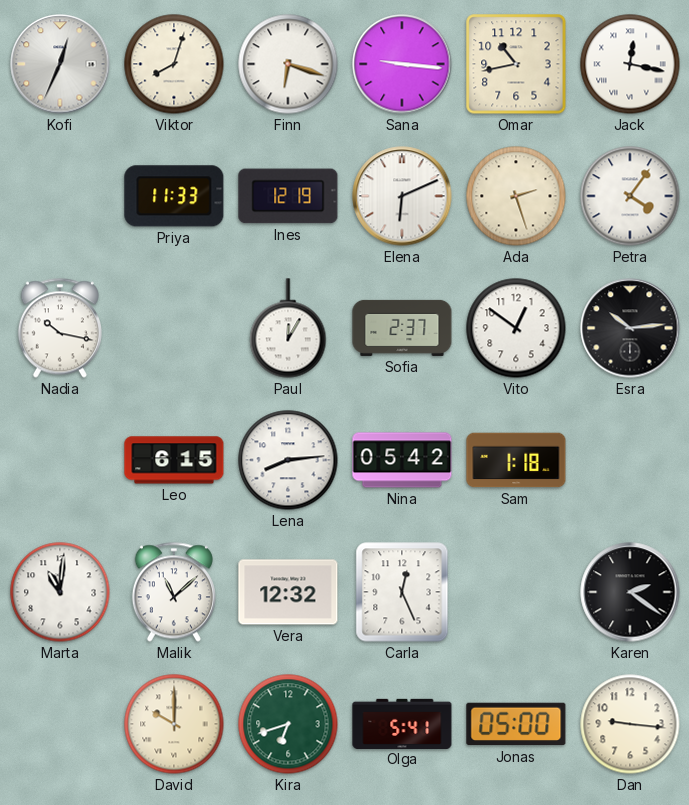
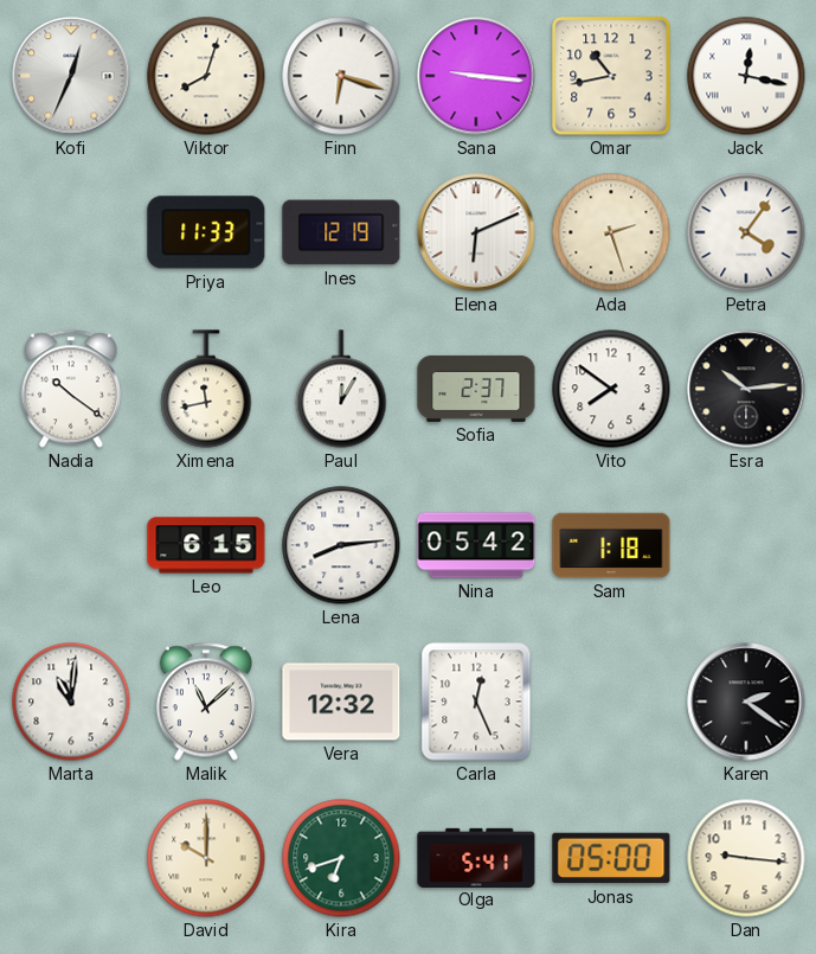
Nadia: 10:17 -> 10:21 (71, 389)
Ximena: none -> 11:43 (206, 389)
Vito: 12:51 -> 7:51 (611, 389)
